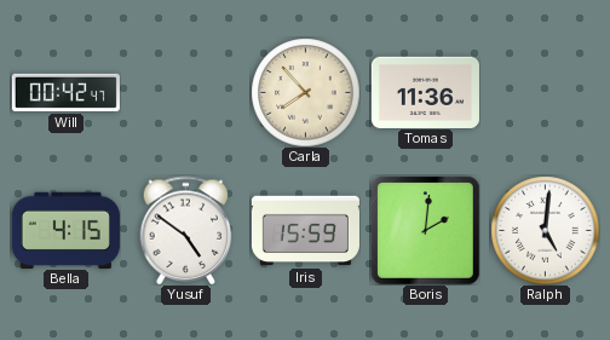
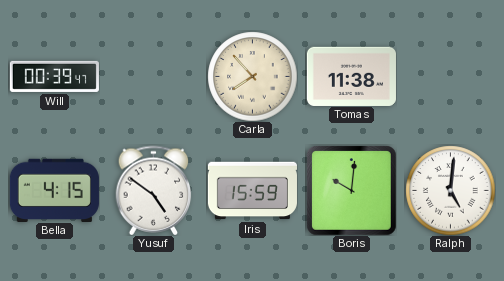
Will: 00:42 -> 00:39 (54, 76)
Tomas: 11:36 -> 11:38 (351, 76)
Boris: 2:01 -> 10:01 (352, 191)
